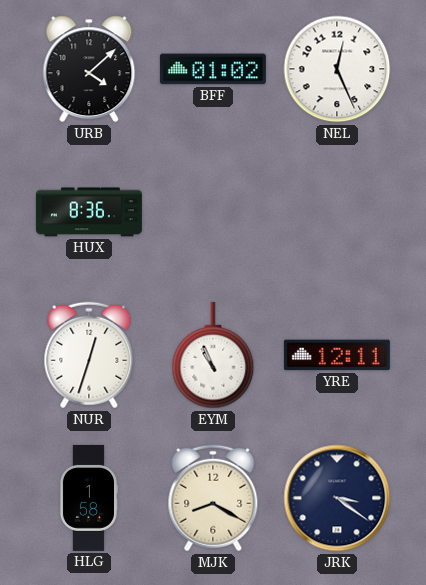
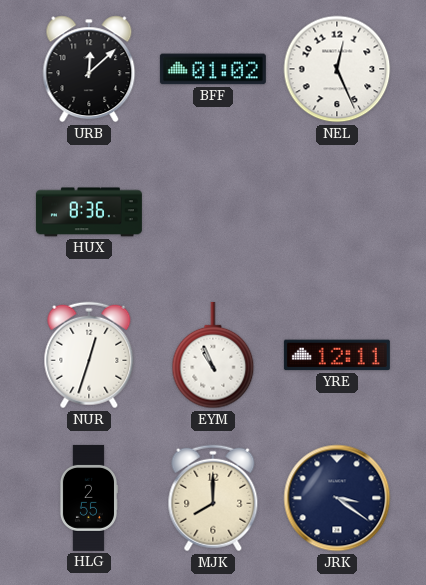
URB: 4:08 -> 12:08 (89, 69)
HLG: 1:58 -> 2:55 (88, 498)
MJK: 8:20 -> 8:00 (213, 498)
